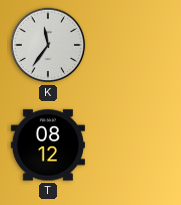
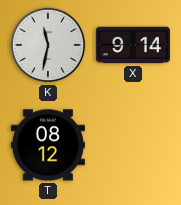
K: 11:36 -> 11:32 (48, 45)
X: none -> 9:14 (133, 45)
